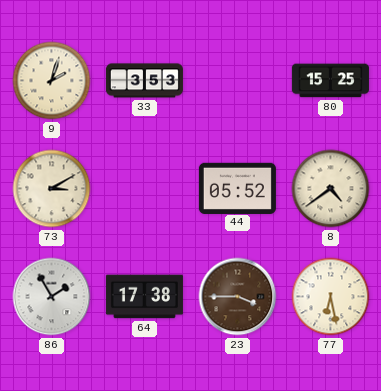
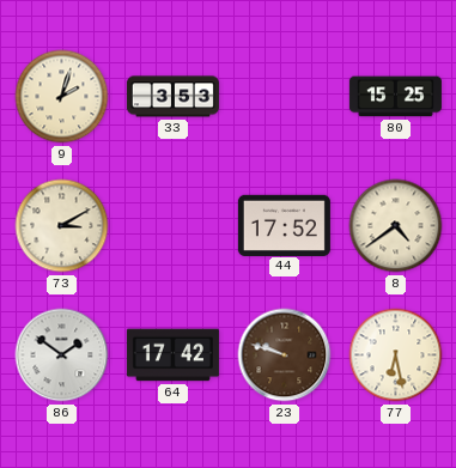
44: 05:52 -> 17:52 (284, 225)
86: 1:55 -> 1:51 (62, 355)
64: 17:38 -> 17:42 (172, 355)
23: 3:45 -> 9:48 (285, 355)
